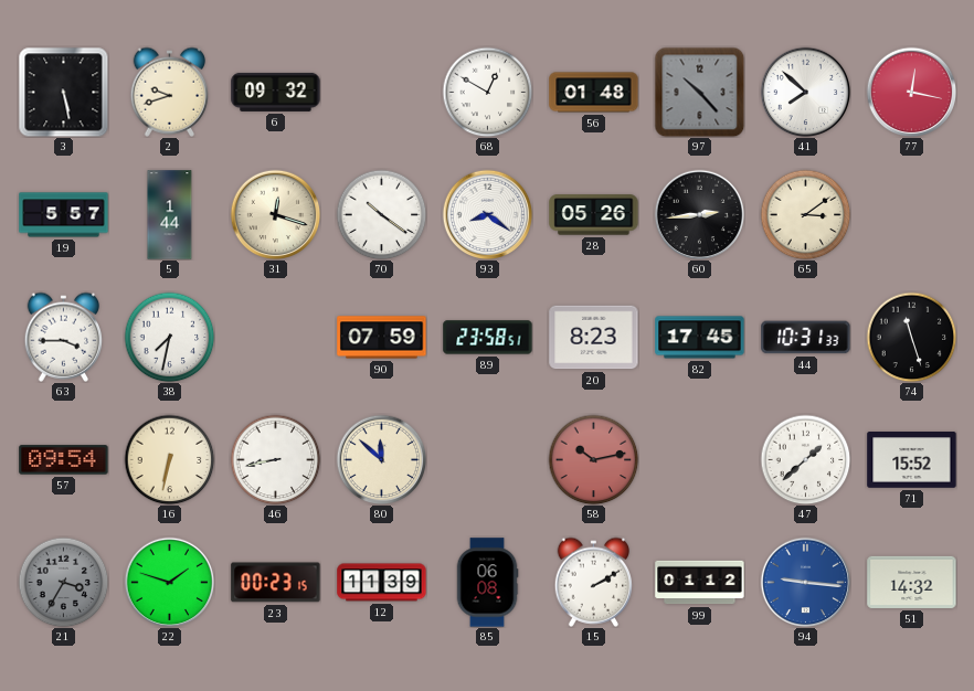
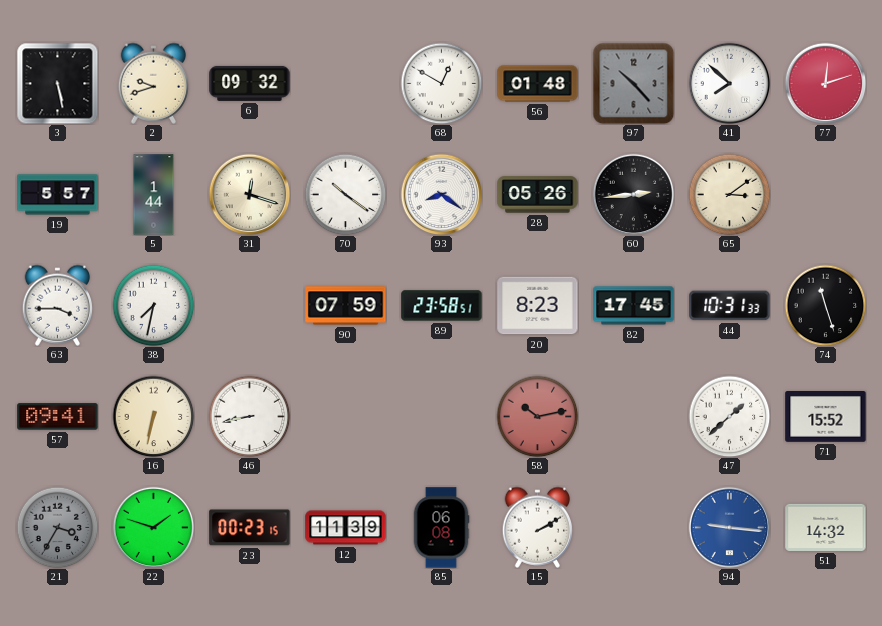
77: 12:17 -> 12:12 (825, 83)
57: 09:54 -> 09:41 (58, 417)
80: 11:52 -> none (381, 459)
99: 01:12 -> none (700, 583)
